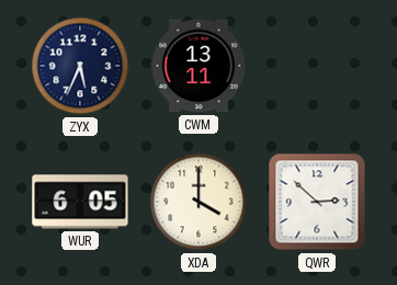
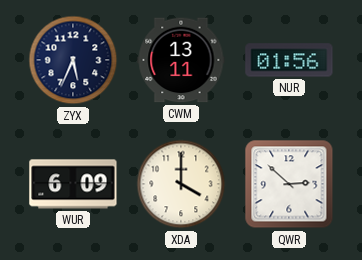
NUR: none -> 01:56 (289, 60)
WUR: 6:05 -> 6:09 (73, 184)
